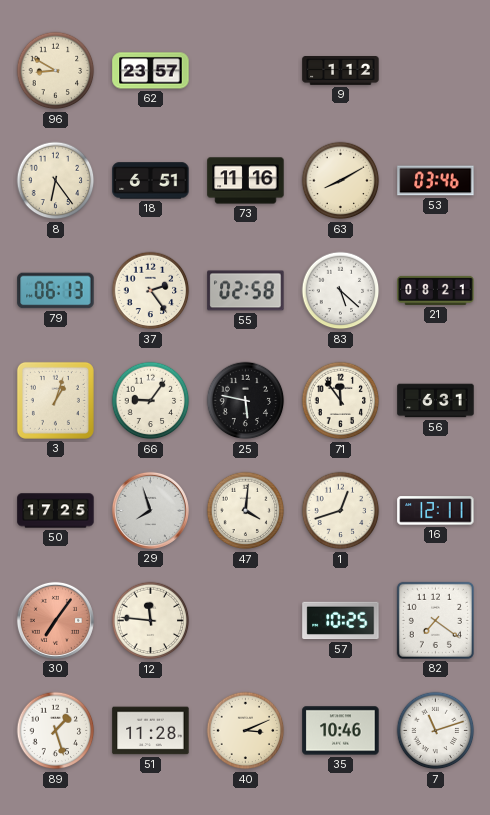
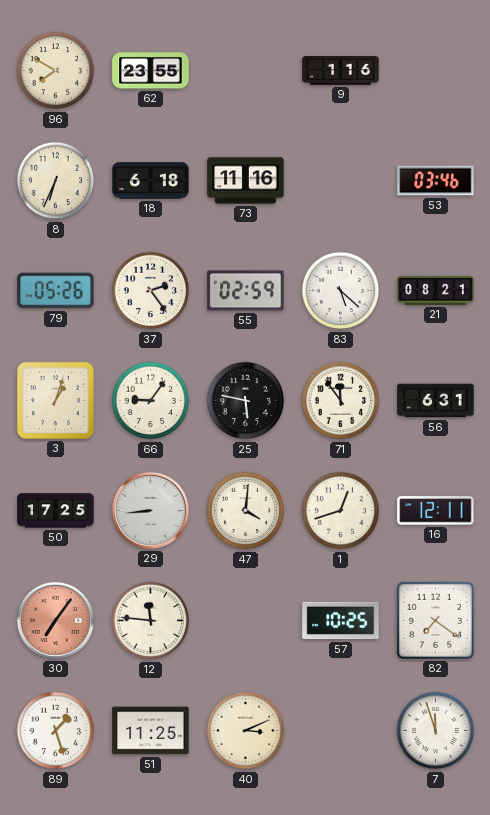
96: 8:50 -> 7:50 (56, 71)
62: 23:57 -> 23:55 (151, 71)
9: 1:12 -> 1:16 (341, 71)
8: 6:24 -> 6:34 (56, 181)
18: 6:51 -> 6:18 (151, 181)
63: 8:10 -> none (341, 181)
79: 06:13 -> 05:26 (56, 291)
55: 02:58 -> 02:59 (246, 291)
29: 7:57 -> 8:44 (150, 510)
51: 11:28 -> 11:25 (151, 731)
35: 10:46 -> none (341, 731)
7: 11:12 -> 11:57 (436, 731)
